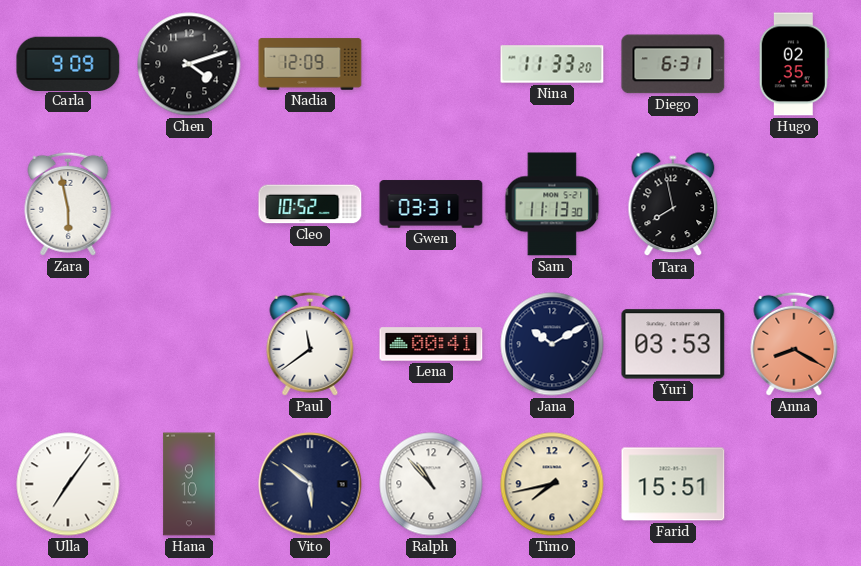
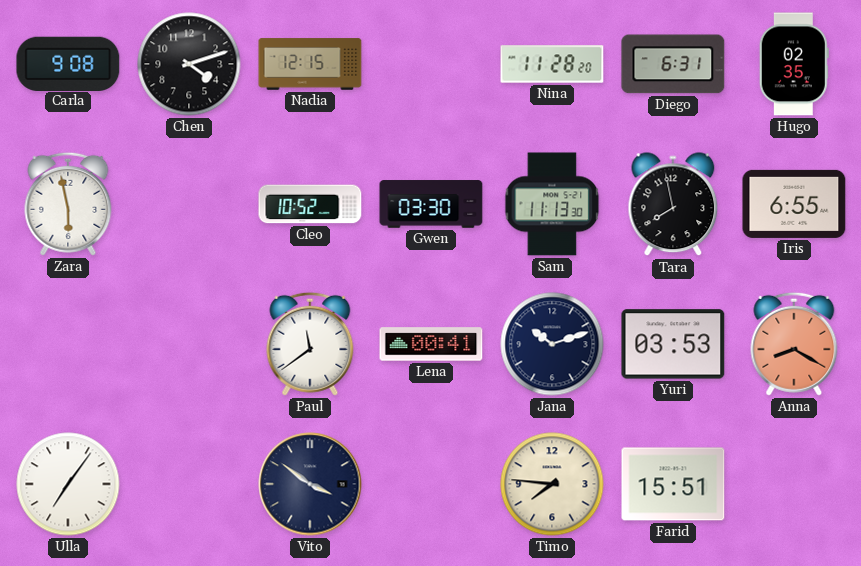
Carla: 9:09 -> 9:08 (68, 63)
Nadia: 12:09 -> 12:15 (310, 64)
Nina: 11:33 -> 11:28 (552, 64)
Gwen: 03:31 -> 03:30 (431, 204)
Iris: none -> 6:55 (794, 204)
Jana: 10:10 -> 10:12 (552, 344)
Hana: 9:10 -> none (189, 484)
Vito: 5:51 -> 3:51 (310, 484)
Ralph: 10:53 -> none (431, 484)
Timo: 7:43 -> 7:46 (552, 484)
